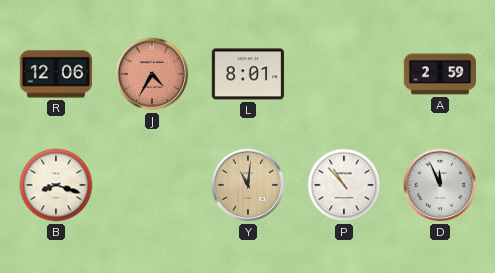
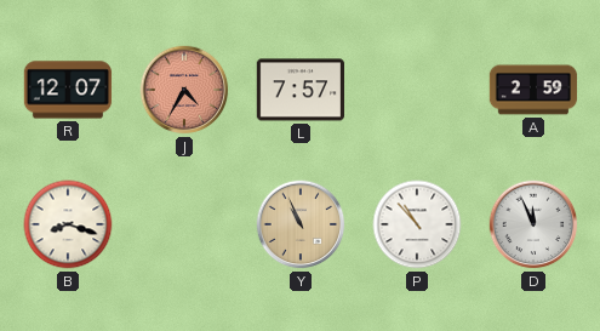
R: 12:06 -> 12:07 (68, 90)
L: 8:01 -> 7:57 (301, 90)
Y: 11:01 -> 10:56 (301, 224)
